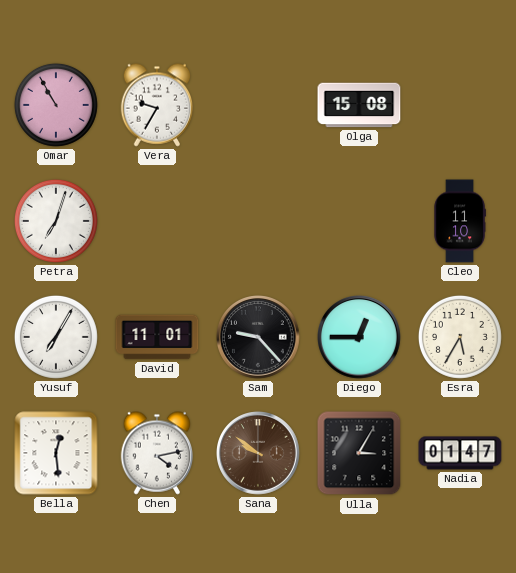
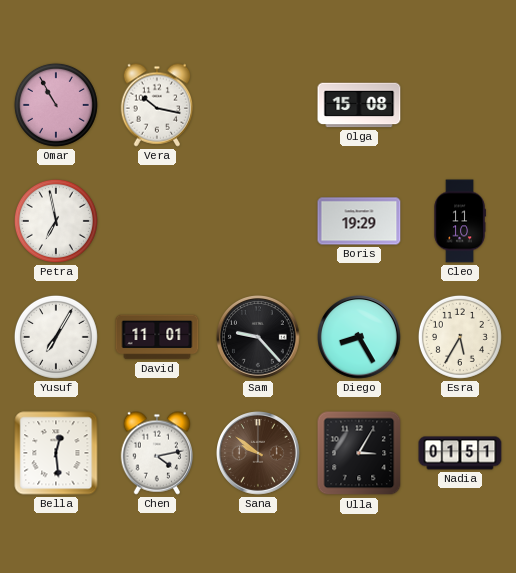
Vera: 9:35 -> 10:17 (157, 105)
Petra: 7:03 -> 6:58 (56, 221)
Boris: none -> 19:29 (359, 221)
Diego: 12:45 -> 8:25 (360, 338)
Nadia: 01:47 -> 01:51 (460, 453)
